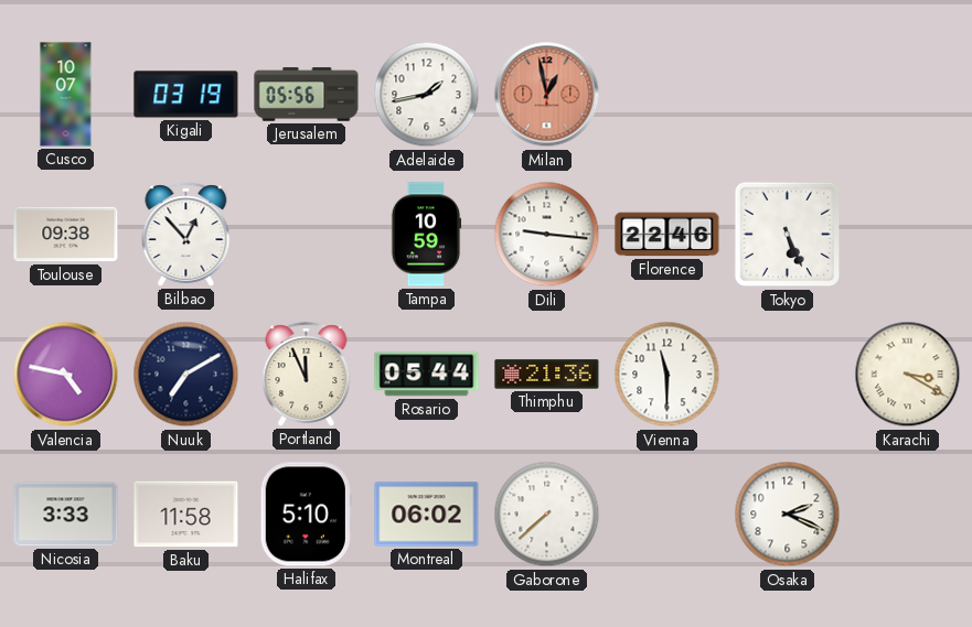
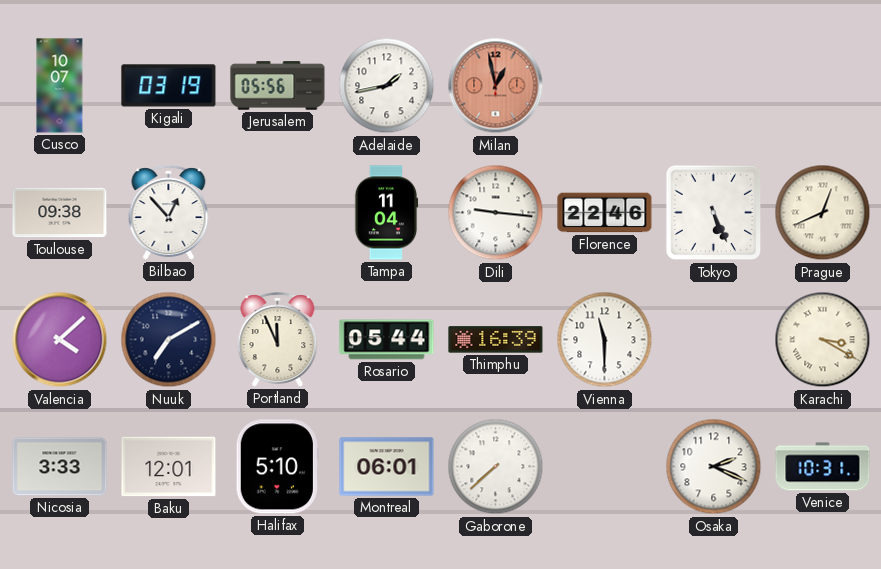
Tampa: 10:59 -> 11:04 (386, 213)
Prague: none -> 12:41 (823, 213)
Valencia: 4:47 -> 4:08 (60, 340)
Thimphu: 21:36 -> 16:39 (496, 340)
Baku: 11:58 -> 12:01 (169, 467)
Montreal: 06:02 -> 06:01 (387, 467)
Venice: none -> 10:31 (823, 467)
